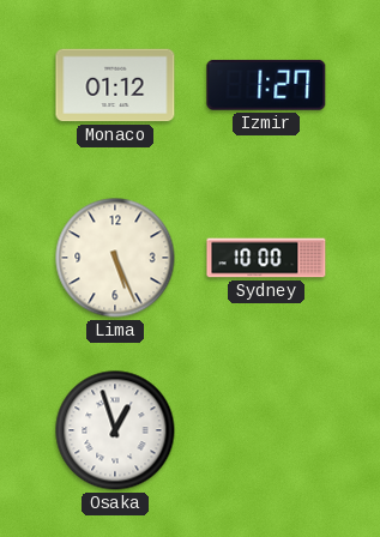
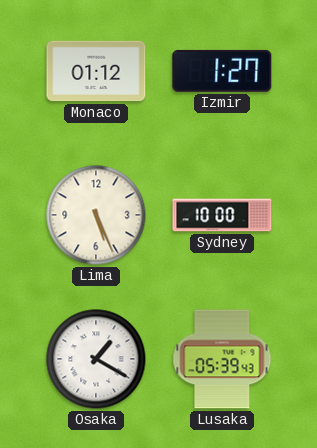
Osaka: 12:57 -> 1:20 (96, 359)
Lusaka: none -> 05:39 (222, 359)
